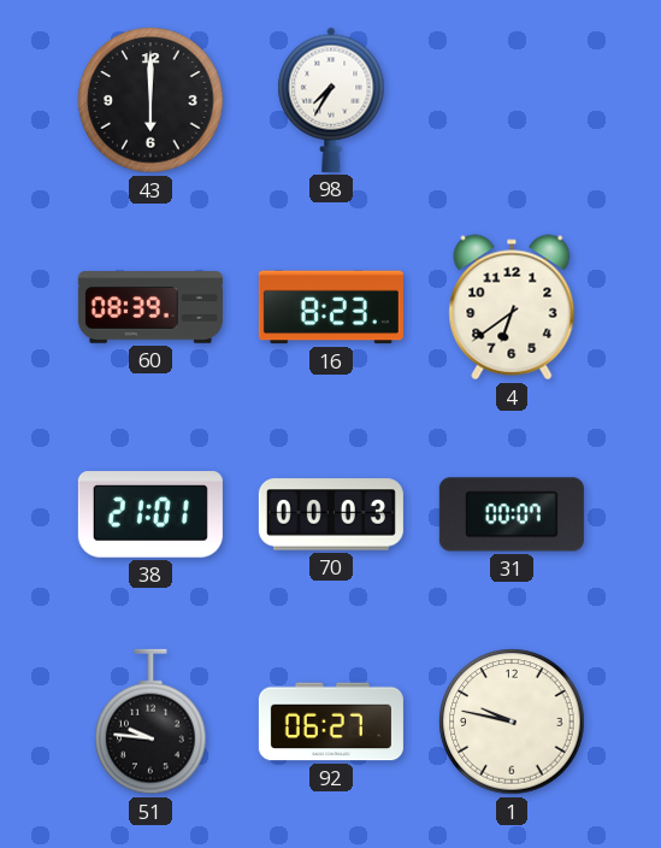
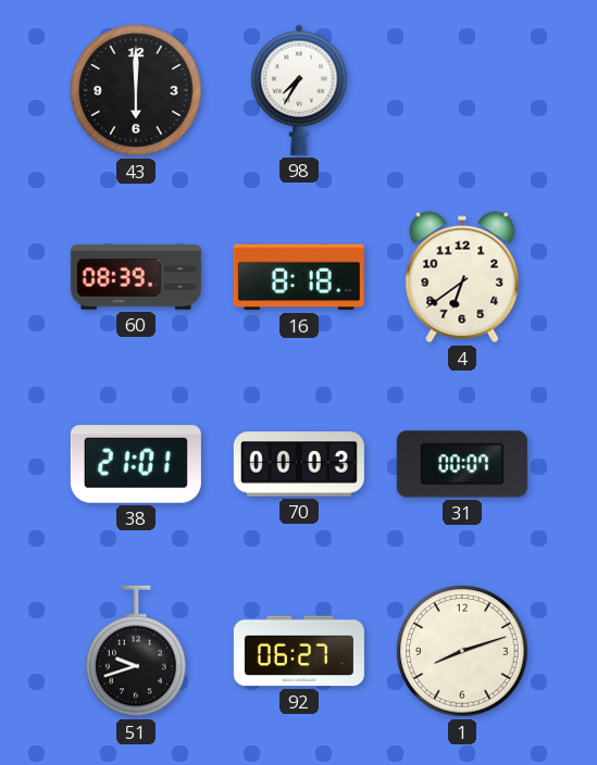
16: 8:23 -> 8:18 (299, 277)
51: 9:46 -> 9:42 (136, 651)
1: 9:47 -> 8:12 (462, 651)
